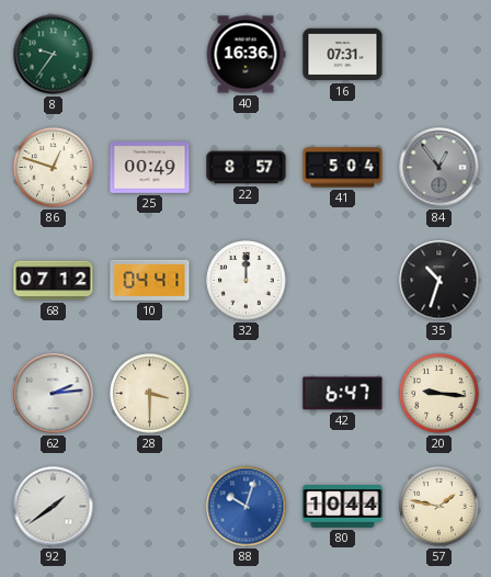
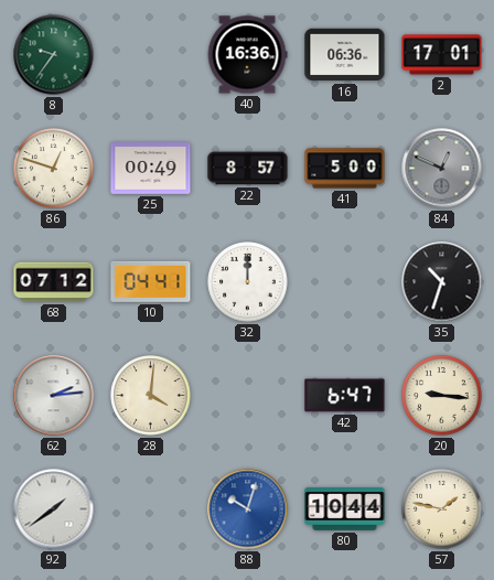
16: 07:31 -> 06:36 (345, 55)
2: none -> 17:01 (442, 55)
41: 5:04 -> 5:00 (345, 169)
84: 12:54 -> 12:49 (442, 169)
28: 3:30 -> 4:01 (151, 396)
